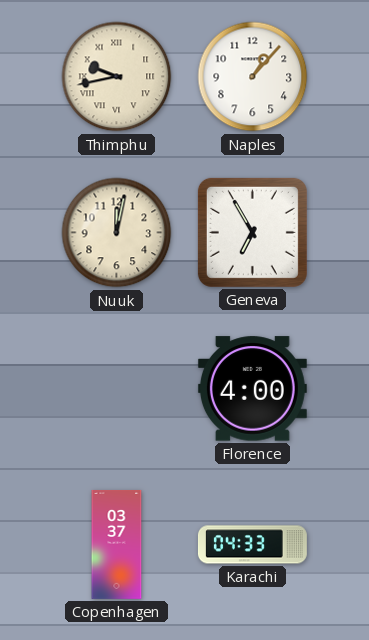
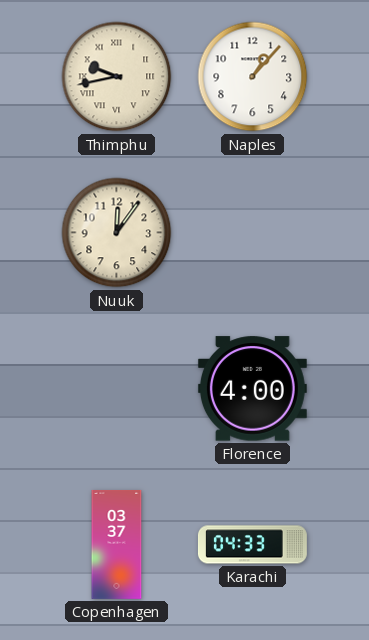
Nuuk: 12:02 -> 12:06 (117, 233)
Geneva: 6:55 -> none (252, 232)
